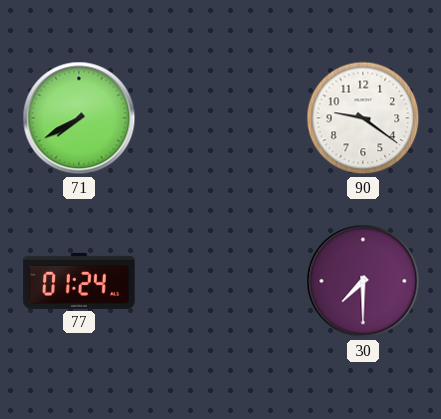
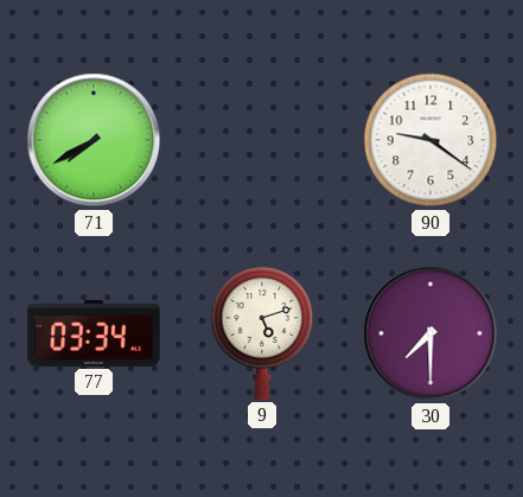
77: 01:24 -> 03:34 (94, 333)
9: none -> 5:12 (262, 333)
